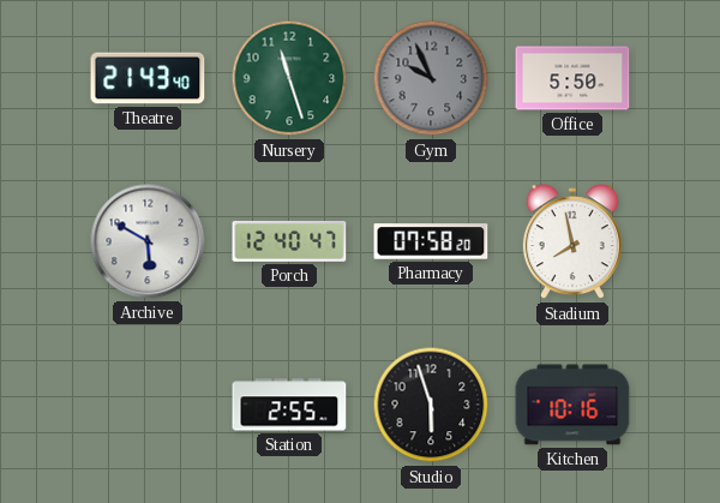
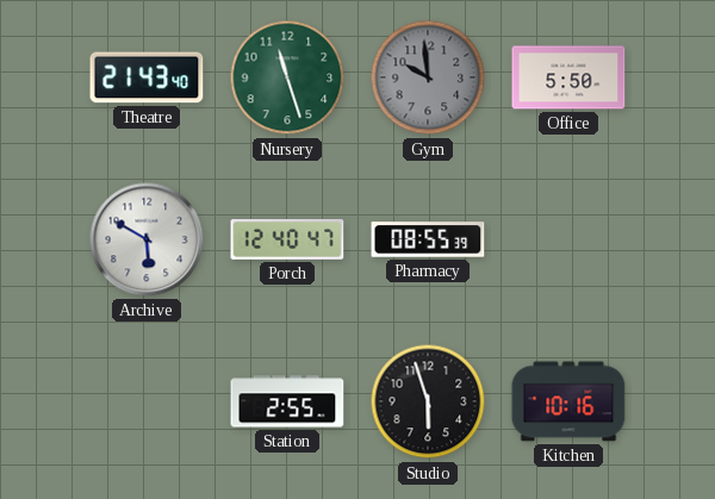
Gym: 9:56 -> 9:59 (428, 77)
Pharmacy: 07:58 -> 08:55 (428, 239)
Stadium: 7:58 -> none (572, 242)
